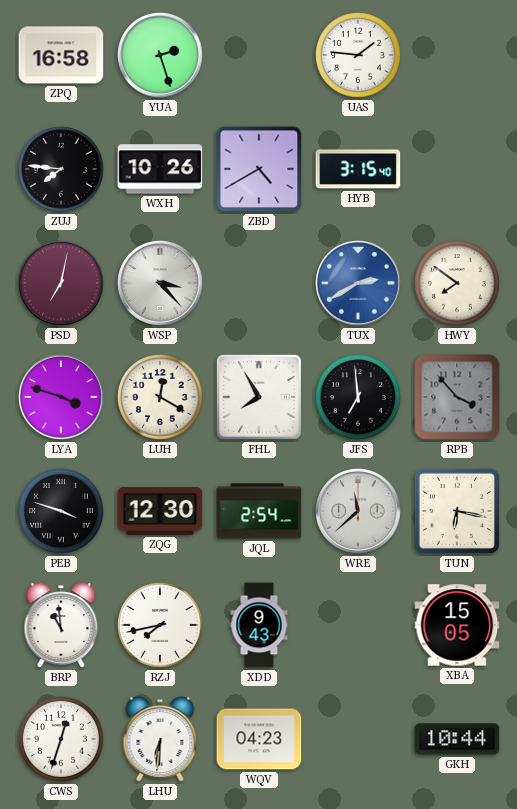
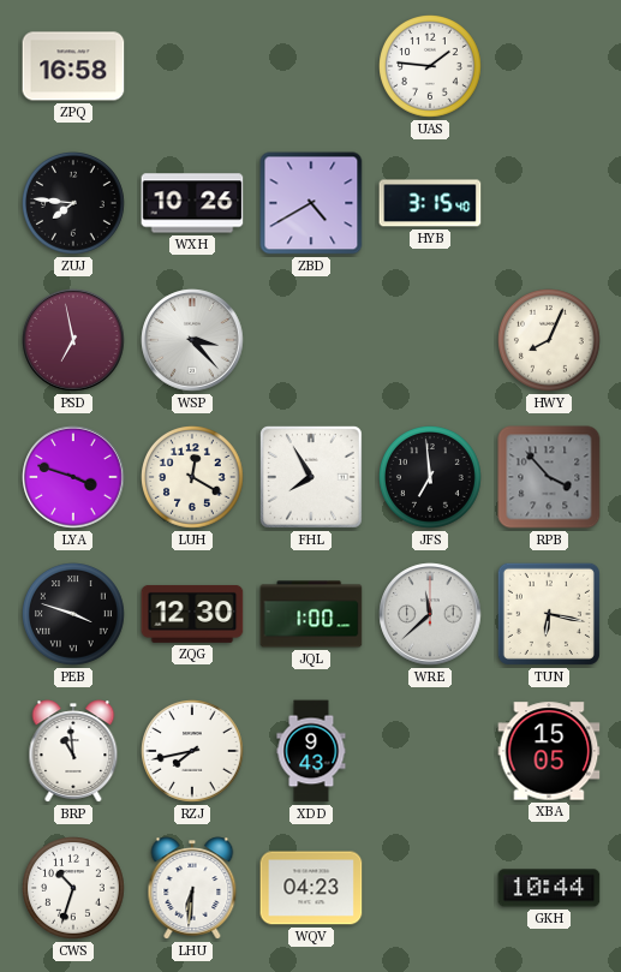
YUA: 2:27 -> none (160, 55)
PSD: 7:02 -> 6:58 (73, 340)
TUX: 2:40 -> none (358, 283)
HWY: 7:51 -> 8:04 (550, 341)
JQL: 2:54 -> 1:00 (311, 614)
CWS: 12:33 -> 10:33 (74, 889)
